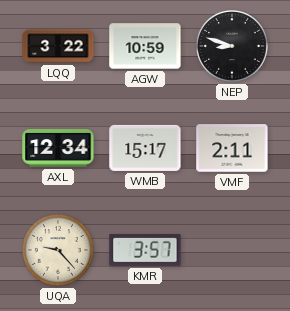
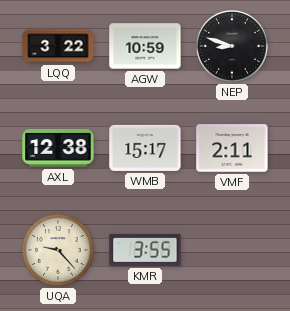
AXL: 12:34 -> 12:38 (58, 148)
KMR: 3:57 -> 3:55 (145, 250)
